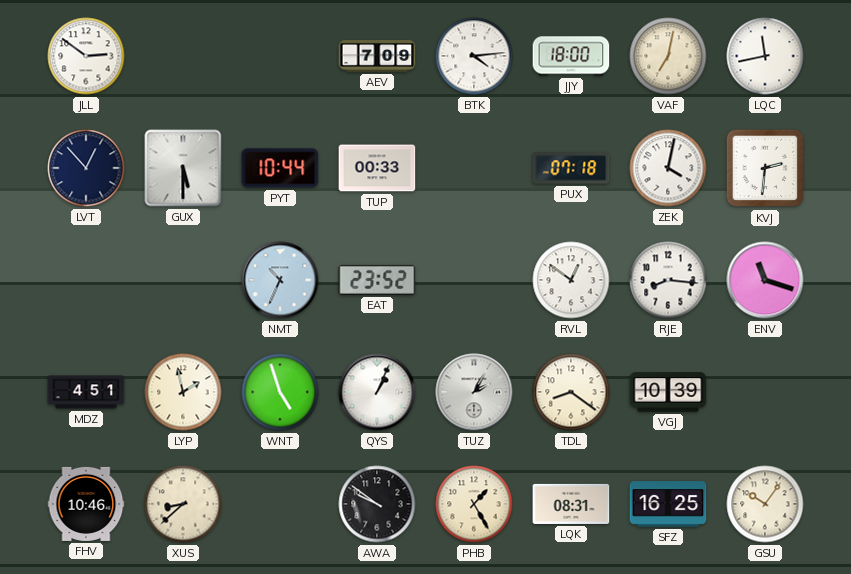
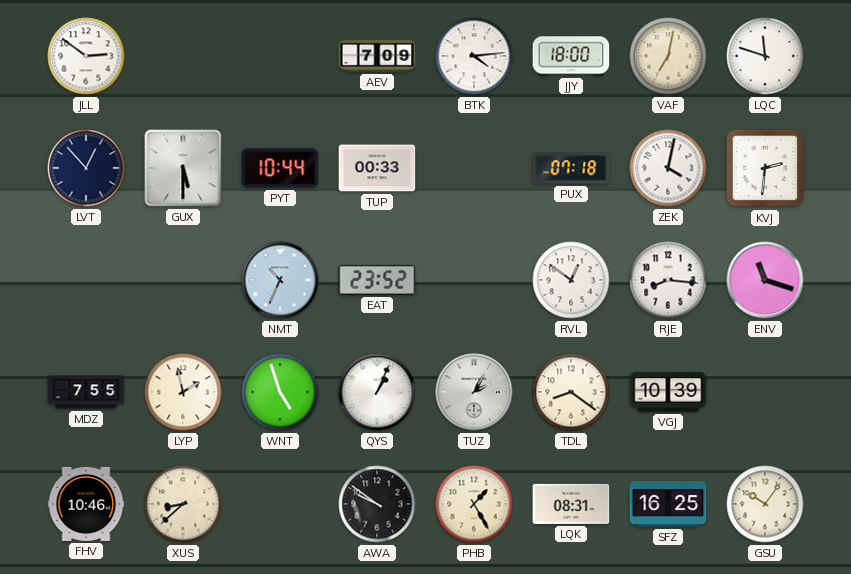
LQC: 11:43 -> 11:48 (765, 56)
MDZ: 4:51 -> 7:55 (86, 392)
